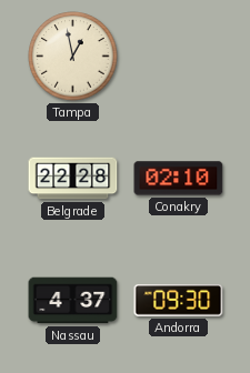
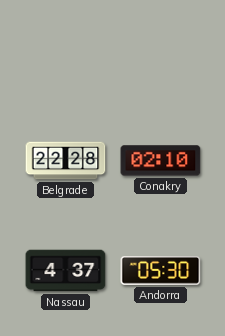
Tampa: 12:58 -> none (73, 57)
Andorra: 09:30 -> 05:30 (161, 271)
